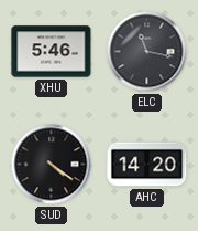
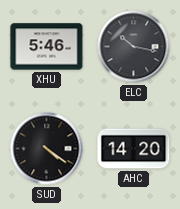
ELC: 11:17 -> 10:17 (134, 47)
